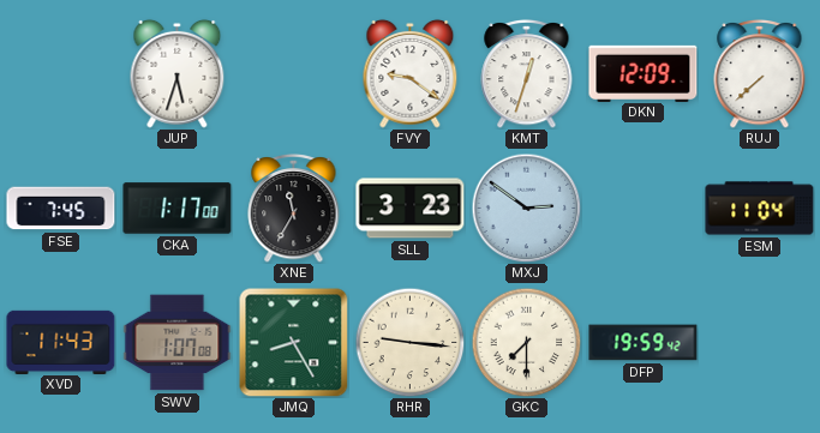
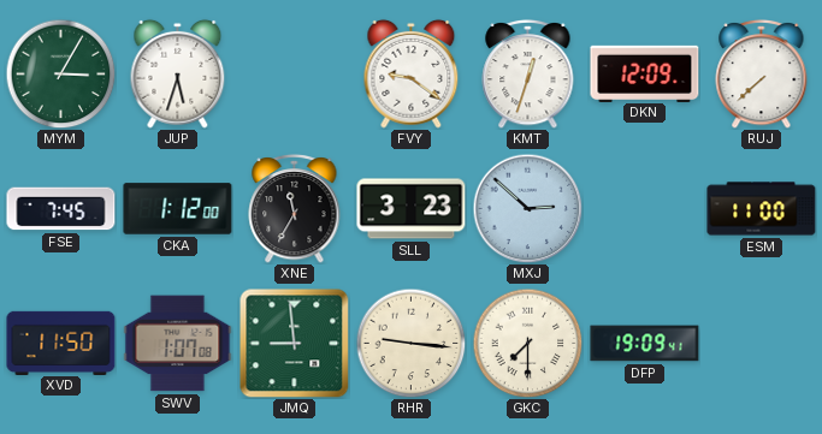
MYM: none -> 3:05 (60, 73)
CKA: 1:17 -> 1:12 (178, 209)
MXJ: 2:51 -> 2:52 (527, 208)
ESM: 11:04 -> 11:00 (762, 209)
XVD: 11:43 -> 11:50 (61, 343)
JMQ: 8:25 -> 8:59 (294, 343)
DFP: 19:59 -> 19:09 (645, 344)
